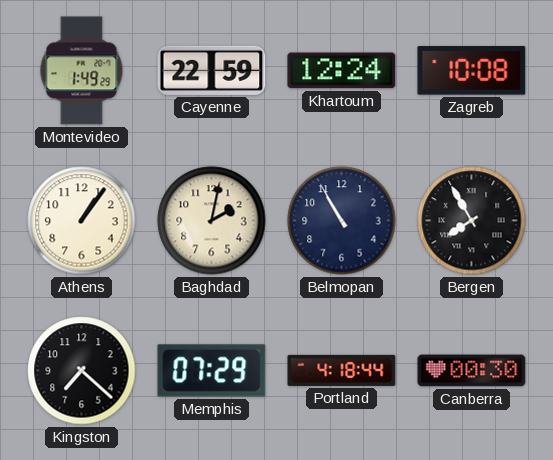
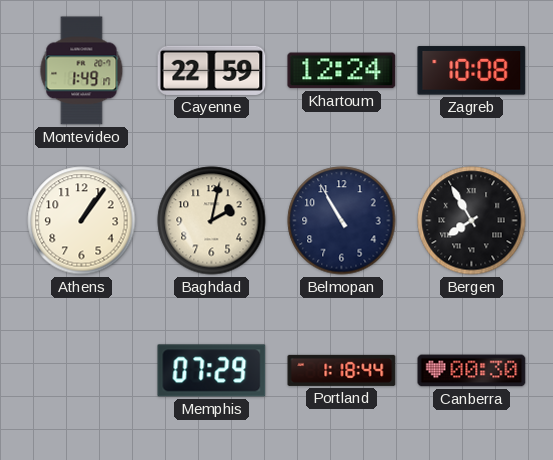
Montevideo: 1:49:29 -> 1:49:17 (82, 71)
Kingston: 7:22 -> none (82, 371)
Portland: 4:18 -> 1:18 (342, 370)
